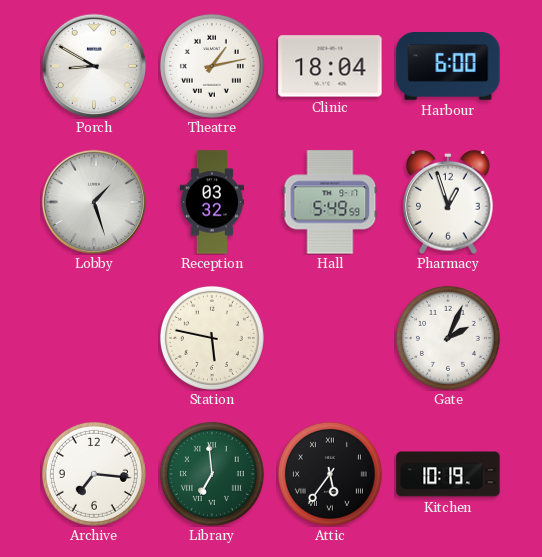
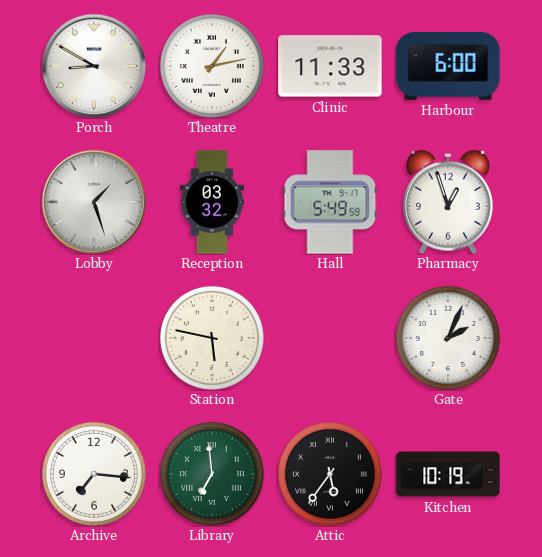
Clinic: 18:04 -> 11:33 (330, 66)
